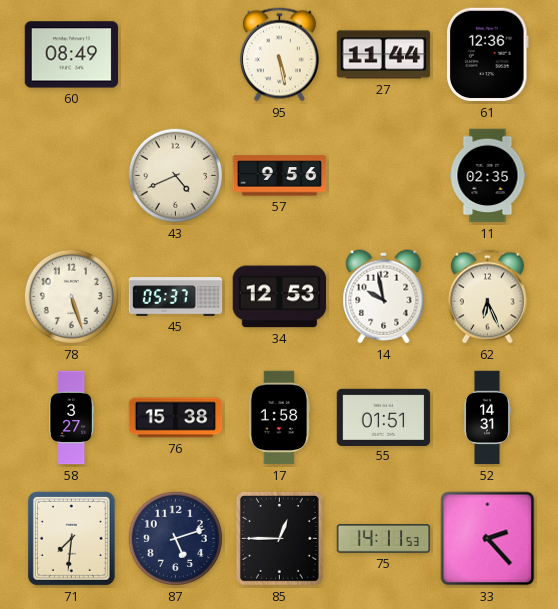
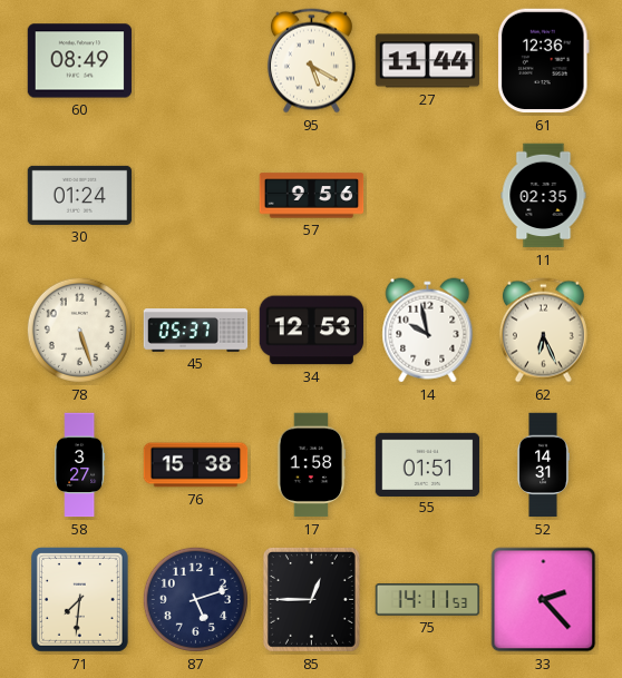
95: 5:28 -> 5:20 (311, 61)
30: none -> 01:24 (80, 195)
43: 4:41 -> none (175, 175)
